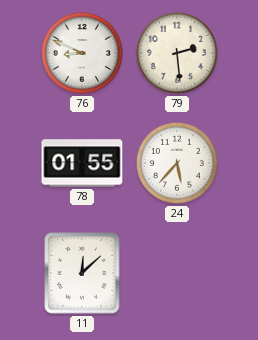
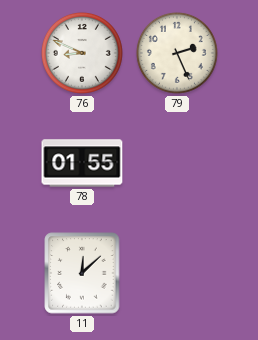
79: 2:29 -> 2:26 (177, 53)
24: 5:37 -> none (177, 163)
